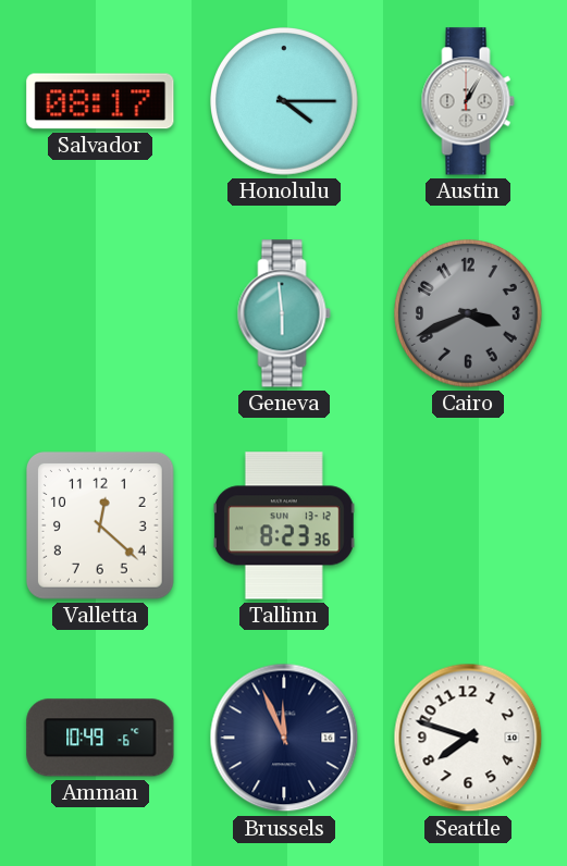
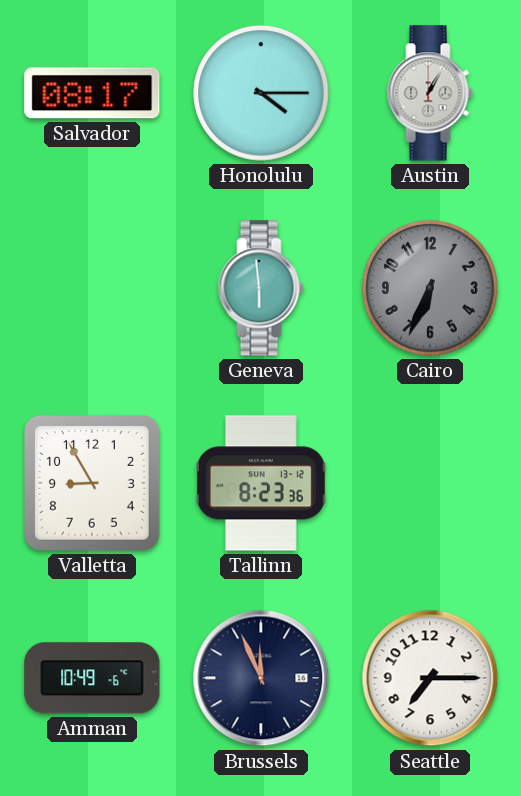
Cairo: 3:41 -> 6:34 (431, 289)
Valletta: 12:22 -> 8:55 (92, 483)
Seattle: 7:48 -> 7:15 (430, 678)
